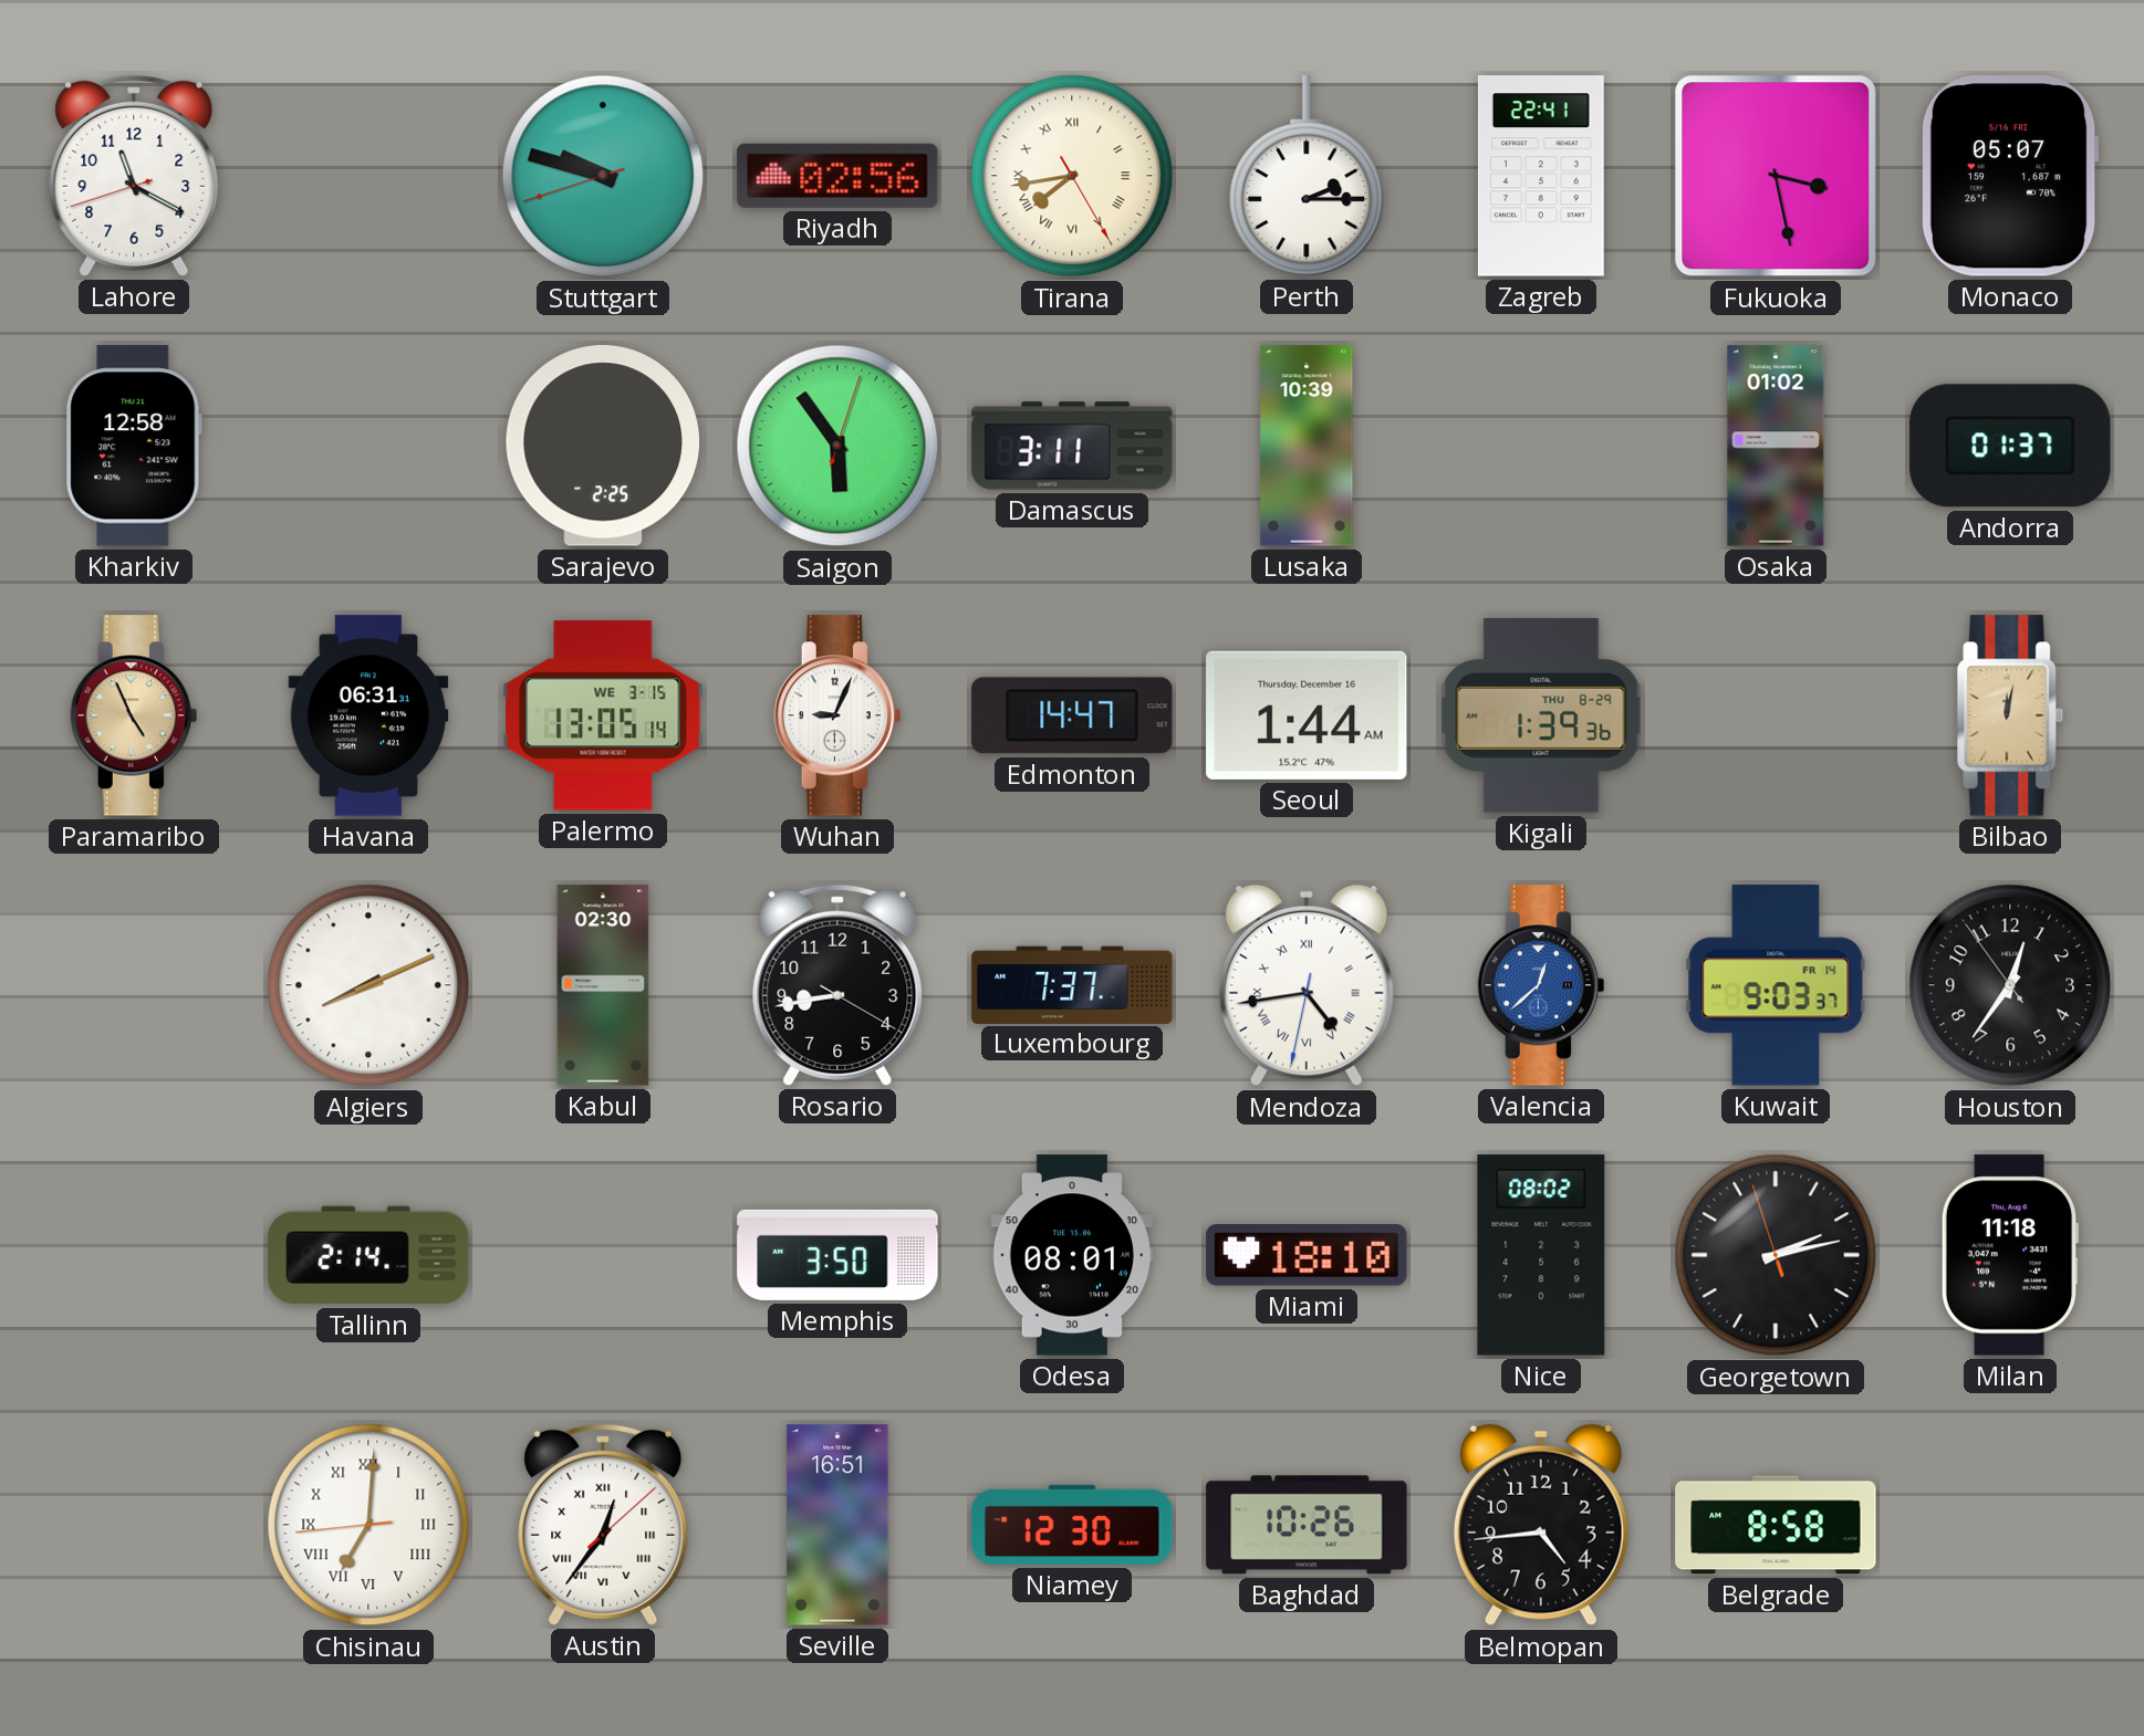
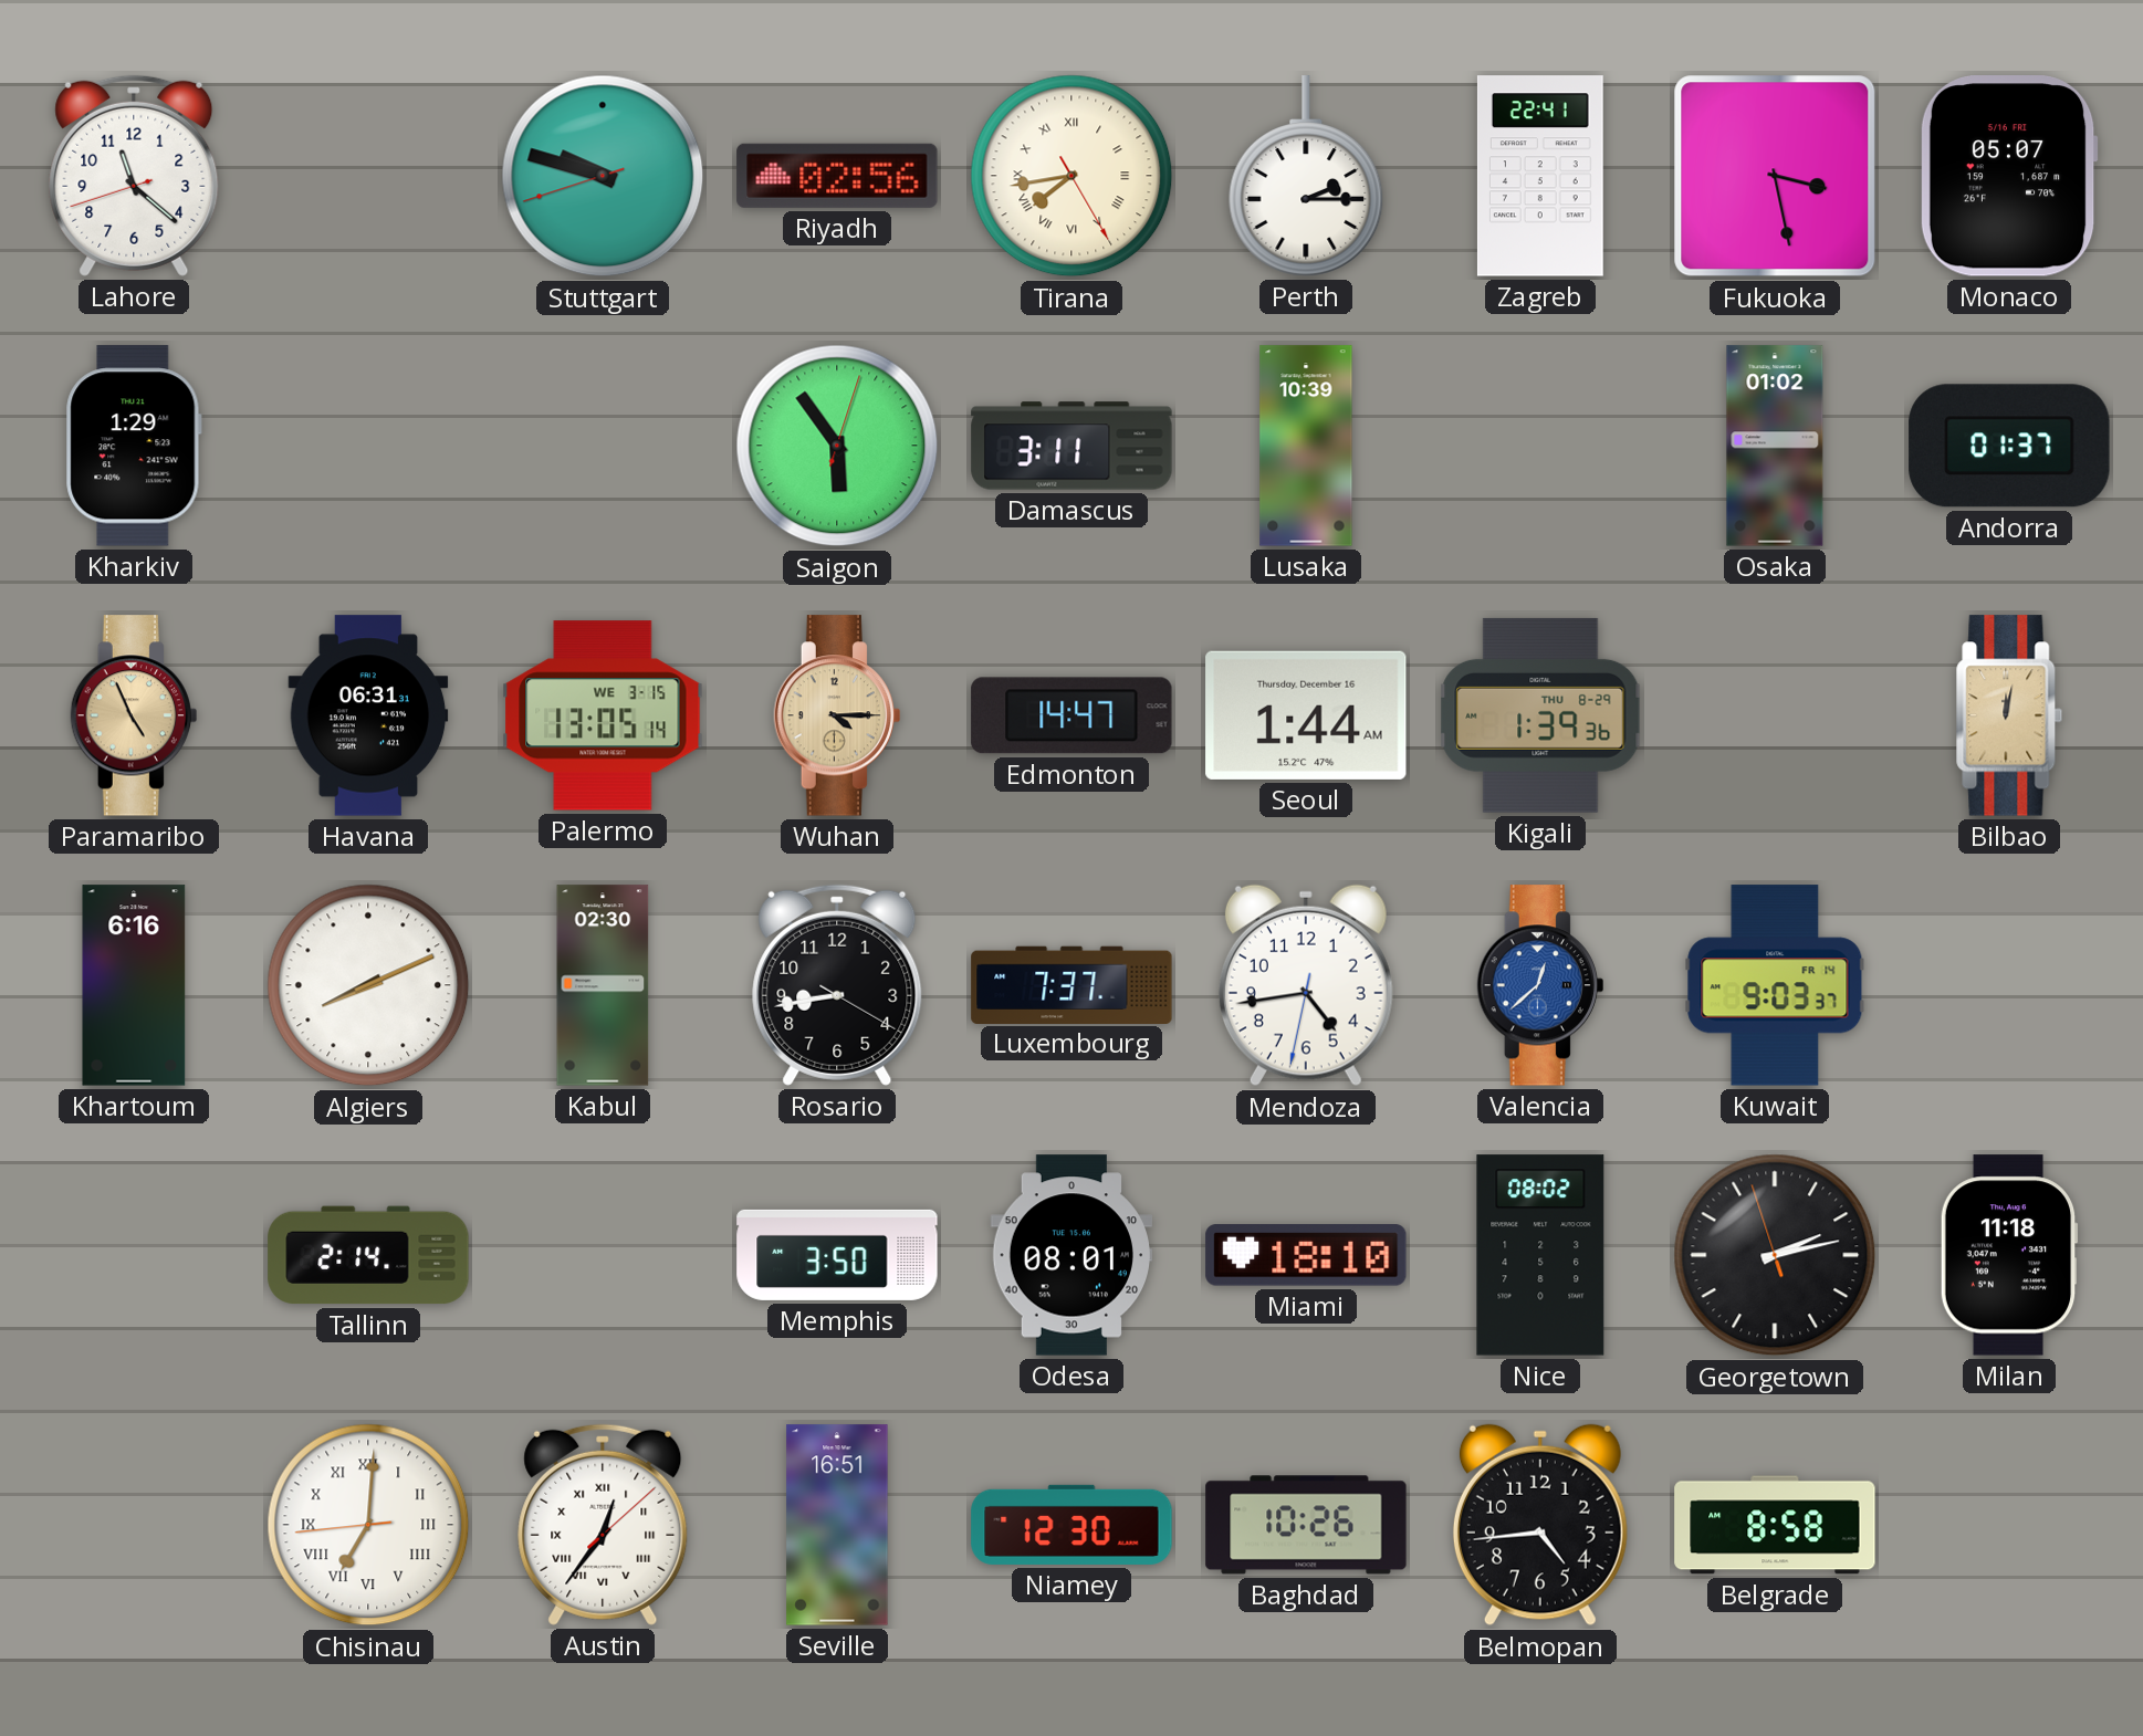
Lahore: 11:19 -> 11:21 (134, 176)
Kharkiv: 12:58 -> 1:29 (134, 446)
Sarajevo: 2:25 -> none (603, 446)
Wuhan: 9:04 -> 4:15 (837, 715)
Wuhan dial: white -> champagne (837, 715)
Khartoum: none -> 6:16 (134, 985)
Mendoza numerals: Roman -> Arabic (1306, 985)
Houston: 12:35 -> none (2010, 985)
